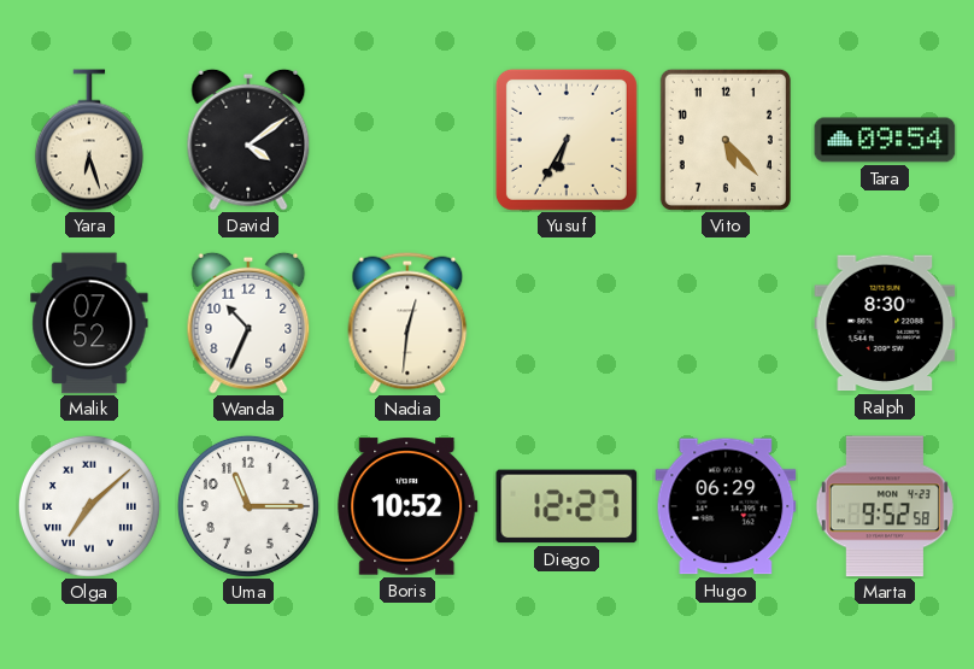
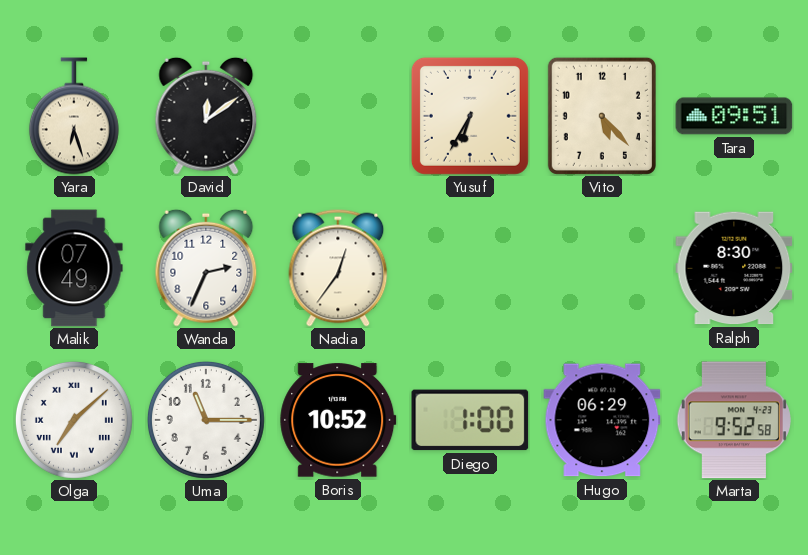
David: 4:09 -> 12:09 (206, 116)
Tara: 09:54 -> 09:51 (734, 116)
Malik: 07:52 -> 07:49 (74, 268)
Wanda: 10:34 -> 2:34 (206, 268)
Nadia: 12:31 -> 12:36 (338, 268)
Diego: 12:27 -> 1:00 (470, 420)
